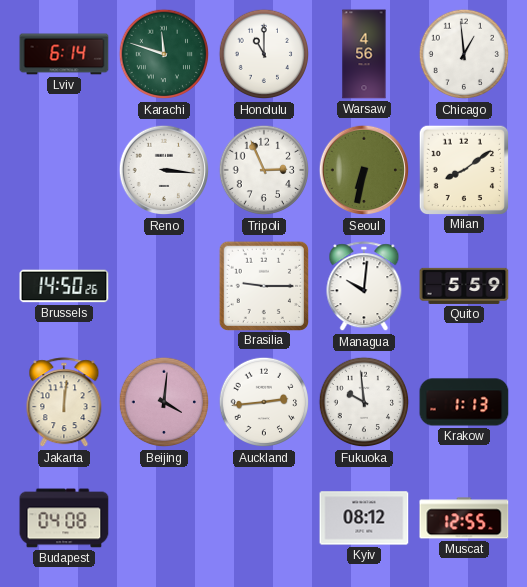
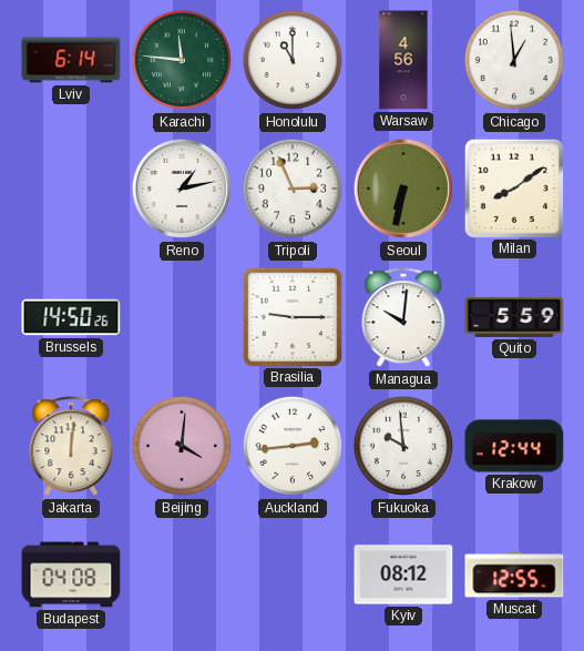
Karachi: 11:48 -> 11:46 (182, 60)
Reno: 3:16 -> 1:13 (182, 189)
Krakow: 1:13 -> 12:44 (514, 446)
